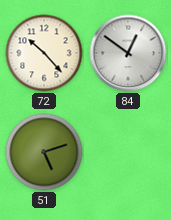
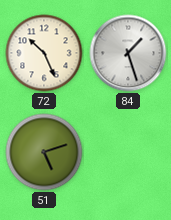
72: 10:23 -> 10:26 (44, 53)
84: 12:51 -> 1:27 (128, 53)
